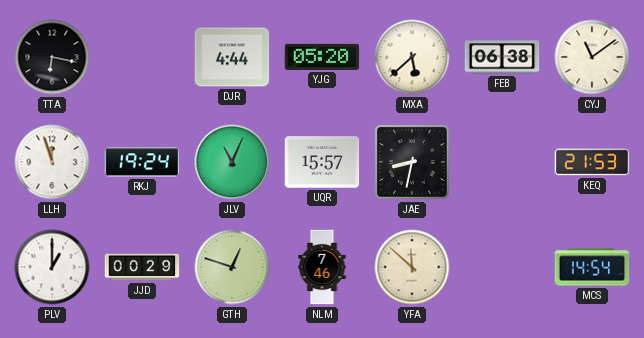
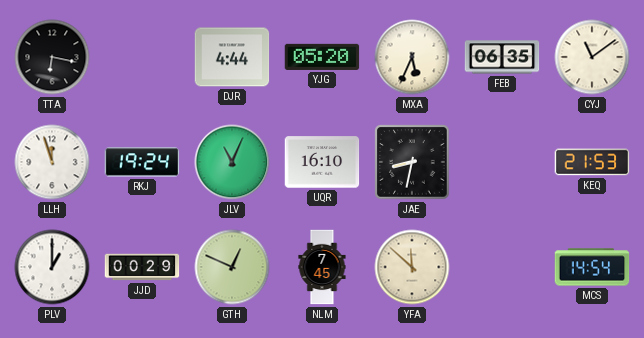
MXA: 5:38 -> 5:34 (412, 57)
FEB: 06:38 -> 06:35 (502, 57)
UQR: 15:57 -> 16:10 (322, 162)
GTH: 12:48 -> 12:49 (232, 267)
NLM: 7:46 -> 7:45 (322, 267)
